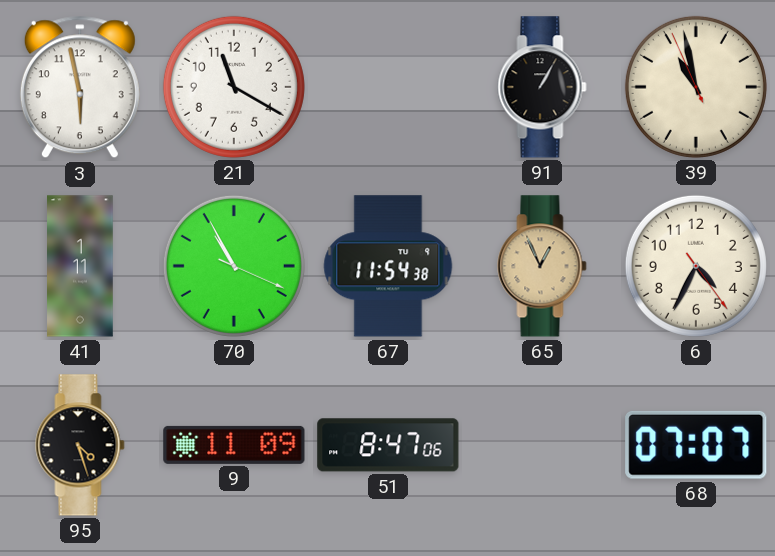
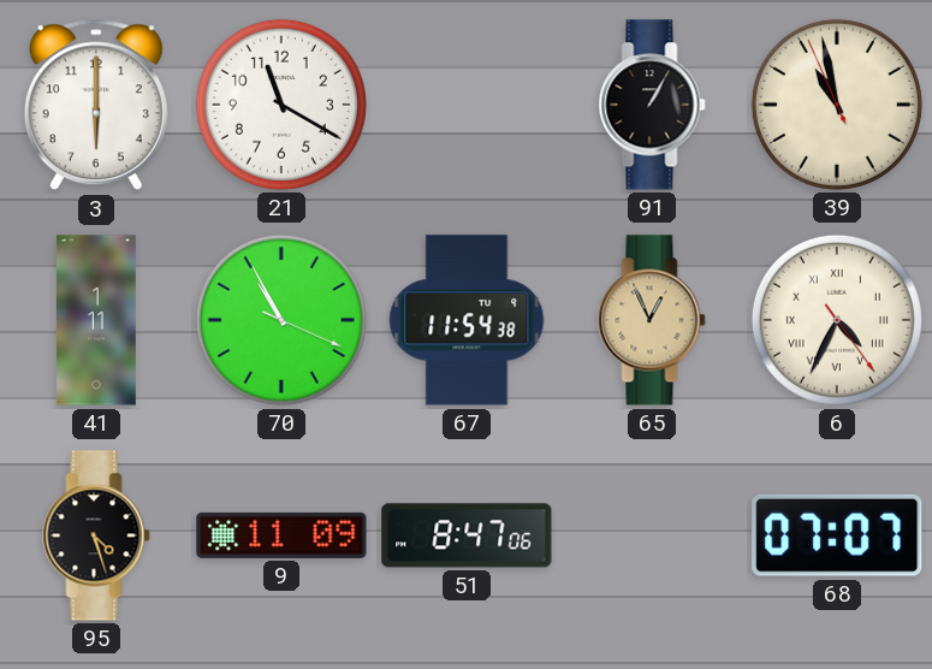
3: 5:58 -> 6:00 (96, 105)
6 numerals: Arabic -> Roman (837, 320)
